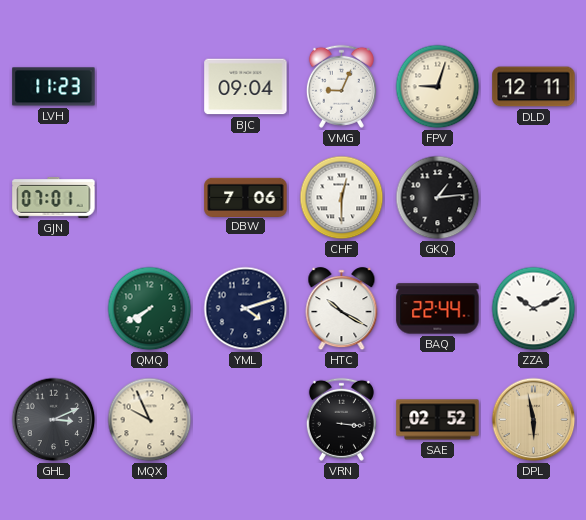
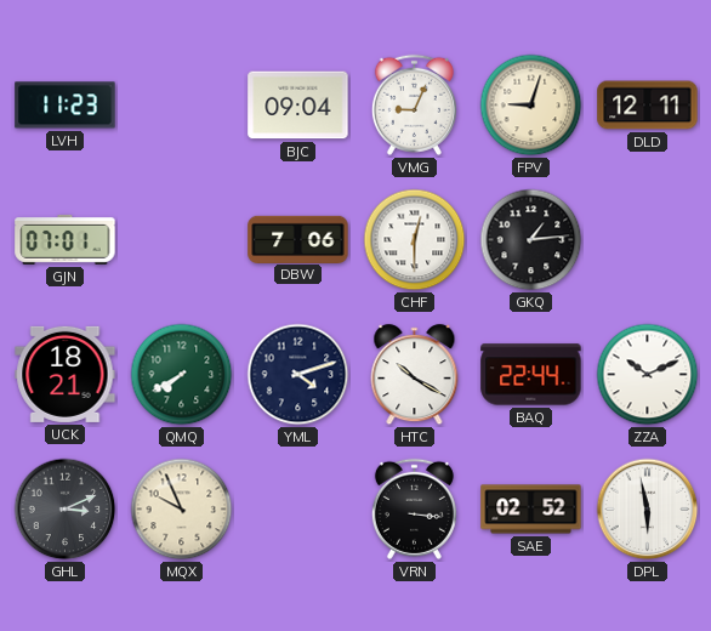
UCK: none -> 18:21 (66, 374)
DPL dial: champagne -> white (648, 510)
